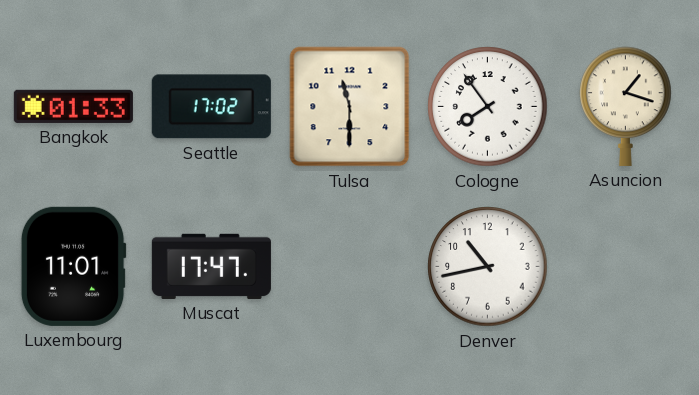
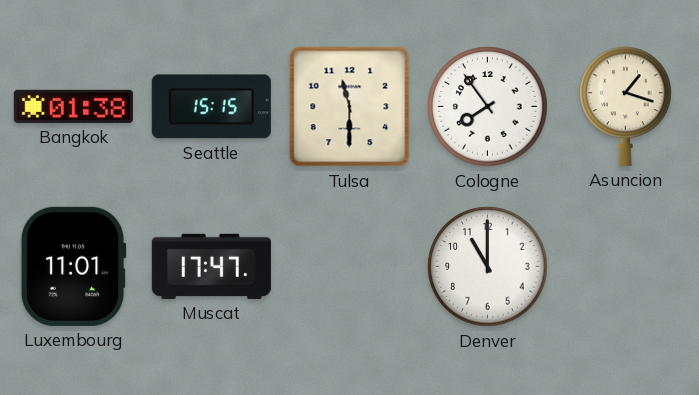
Bangkok: 01:33 -> 01:38 (73, 106)
Seattle: 17:02 -> 15:15 (211, 107)
Denver: 10:43 -> 11:00 (488, 267)
